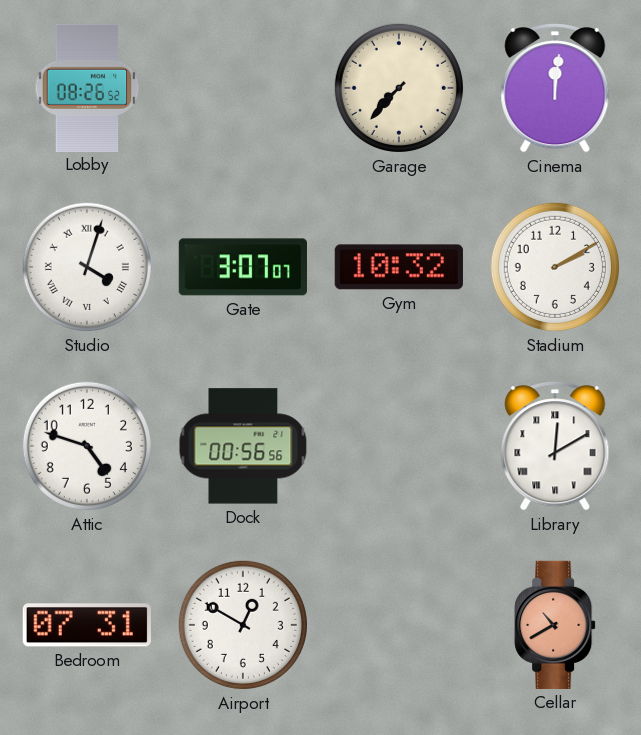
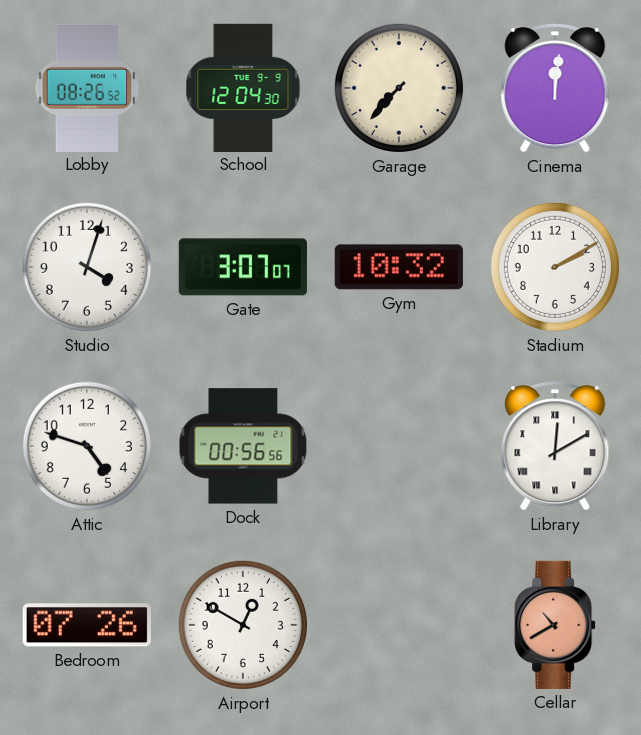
School: none -> 12:04 (243, 87)
Studio numerals: Roman -> Arabic (87, 267)
Bedroom: 07:31 -> 07:26 (87, 625)
